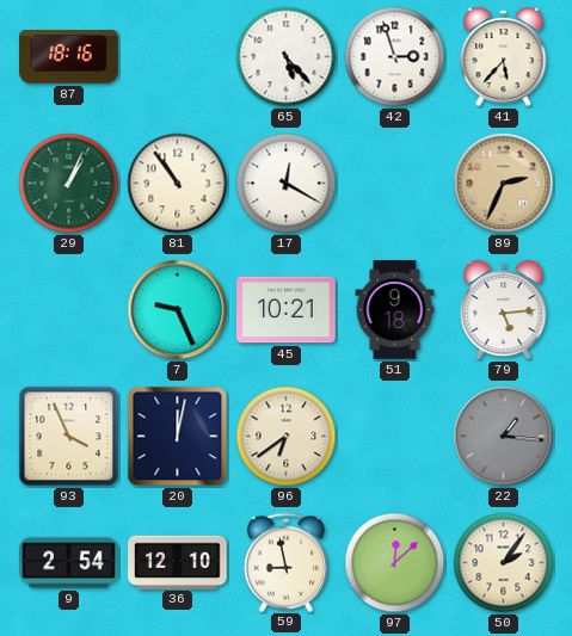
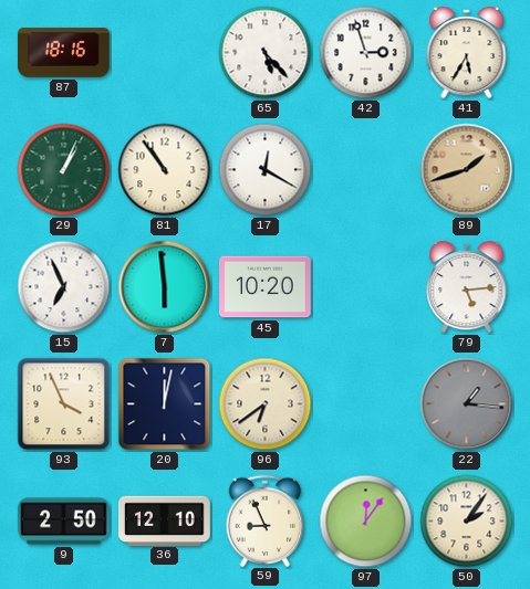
41: 5:37 -> 5:35 (467, 54)
89: 2:34 -> 1:42 (467, 170)
15: none -> 6:56 (64, 287)
7: 9:26 -> 5:59 (165, 287)
45: 10:21 -> 10:20 (266, 287)
51: 9:18 -> none (395, 310)
9: 2:54 -> 2:50 (64, 522)
59: 8:58 -> 8:56 (266, 520)
97: 12:08 -> 12:06 (366, 522)
